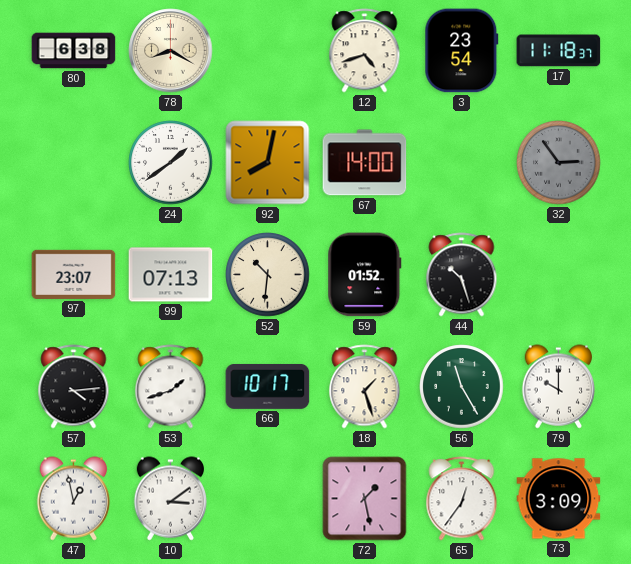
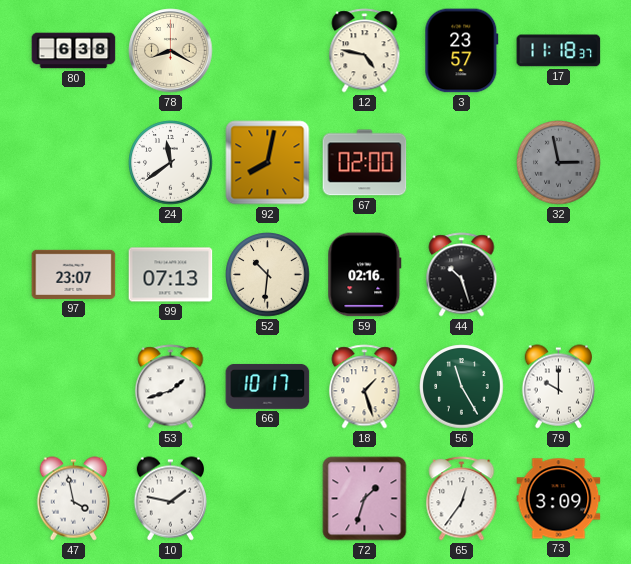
12: 4:42 -> 4:47 (365, 51)
3: 23:54 -> 23:57 (462, 51)
24: 1:39 -> 11:39 (171, 163)
67: 14:00 -> 02:00 (365, 163)
32: 2:54 -> 2:58 (559, 163)
59: 01:52 -> 02:16 (365, 275)
57: 4:14 -> none (74, 387)
47: 12:58 -> 3:58 (74, 499)
10: 3:09 -> 1:47 (171, 499)
72: 1:28 -> 1:33 (365, 499)
